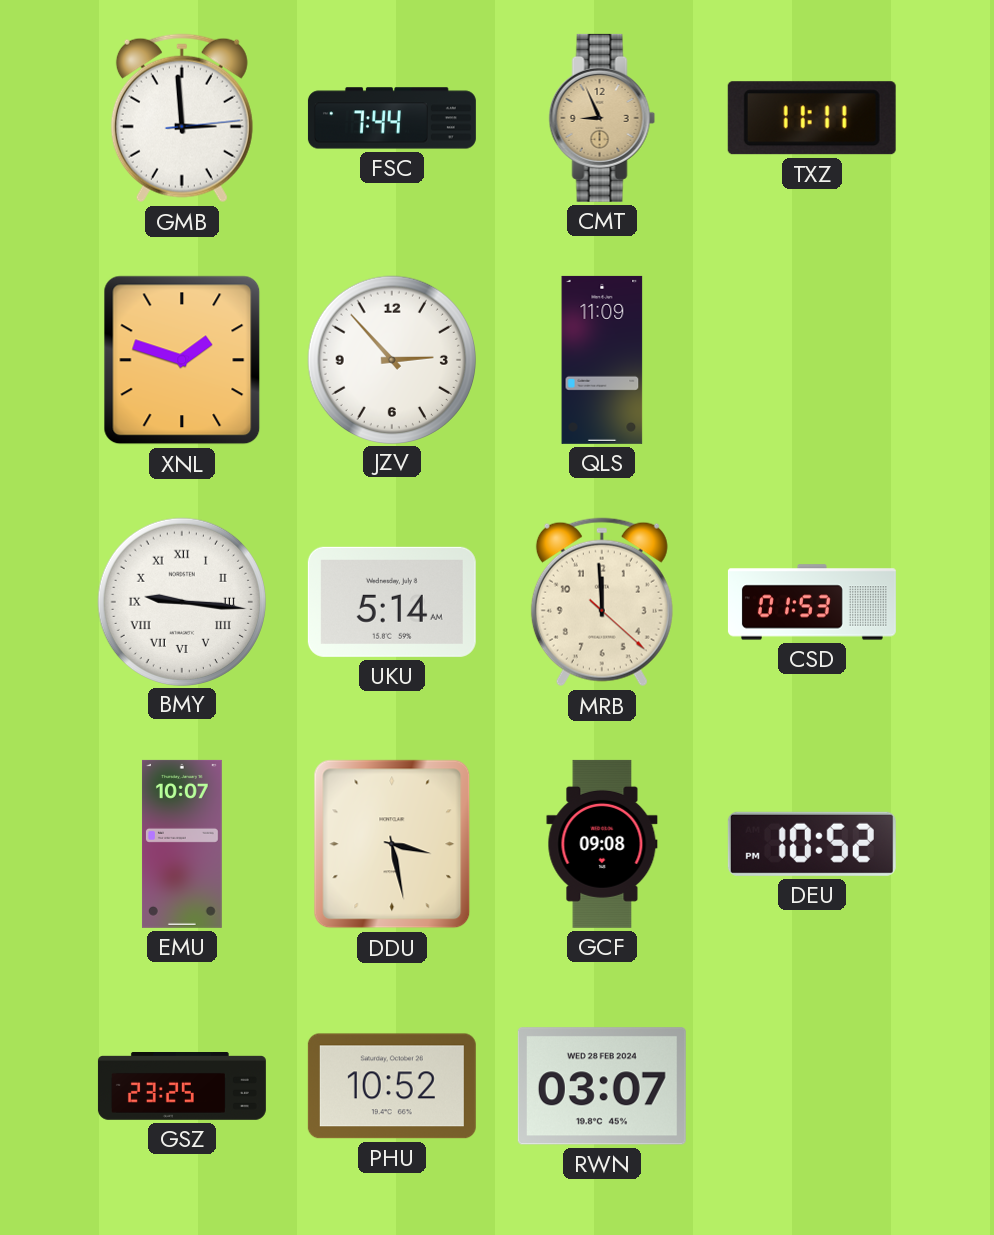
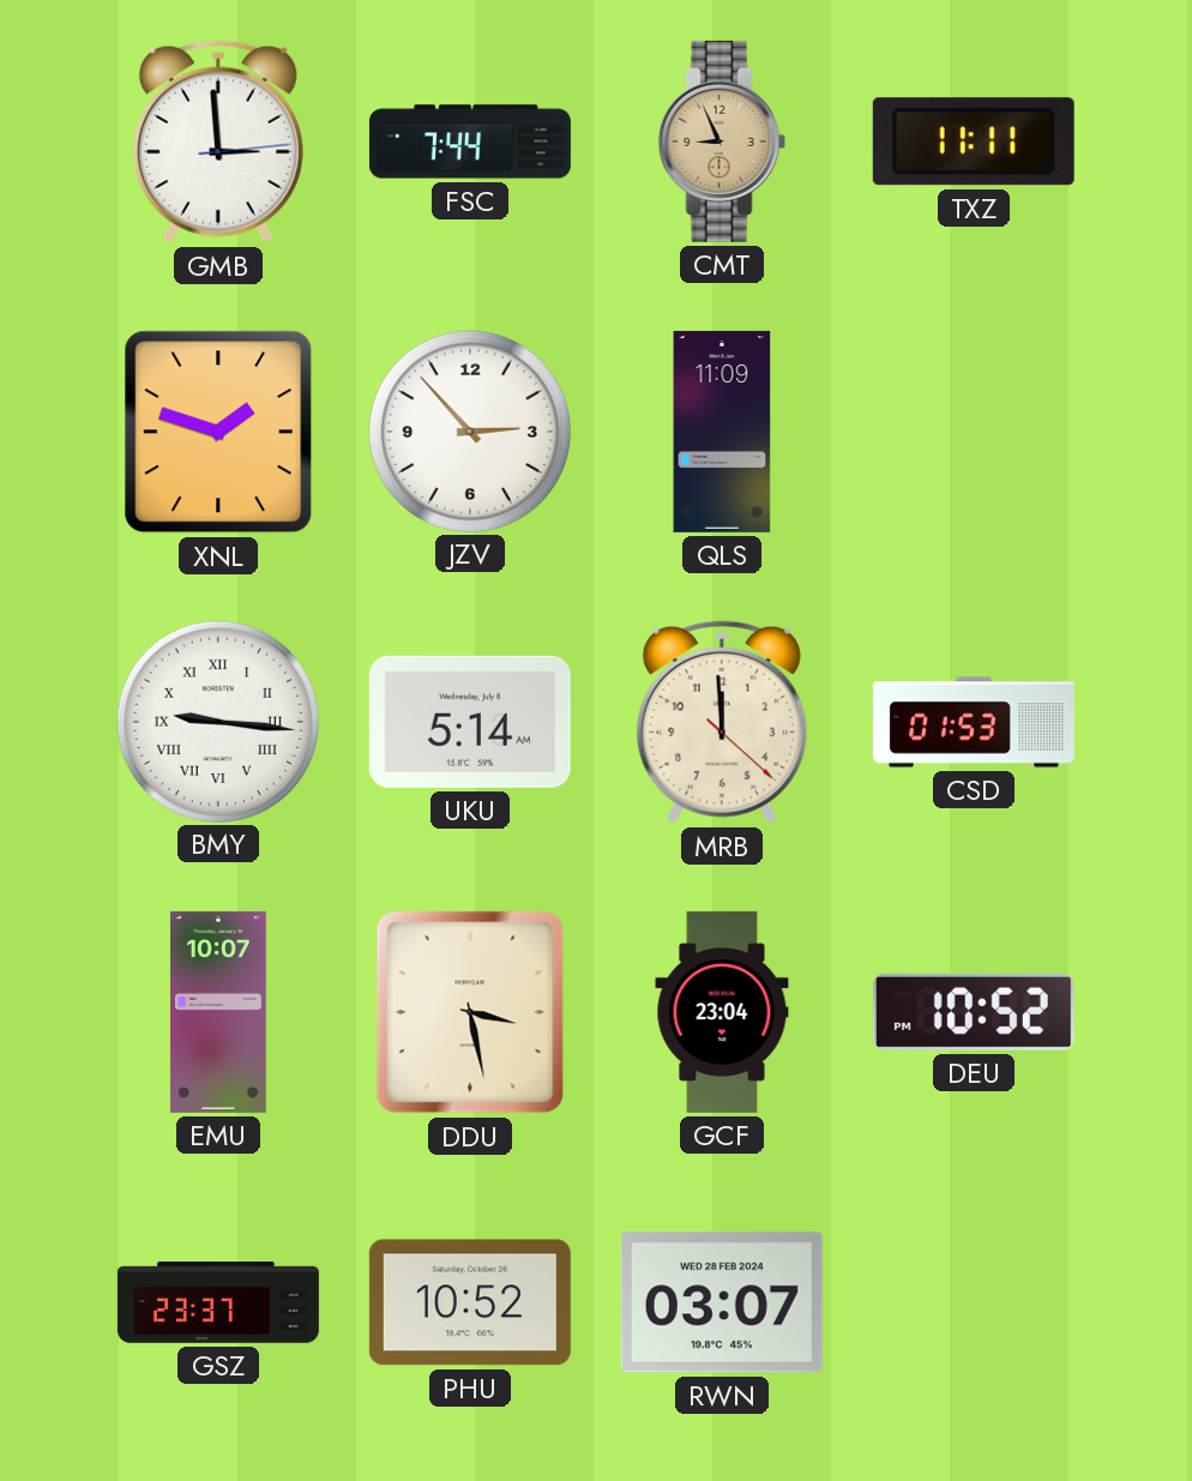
GCF: 09:08 -> 23:04 (722, 1012)
GSZ: 23:25 -> 23:37 (218, 1304)
